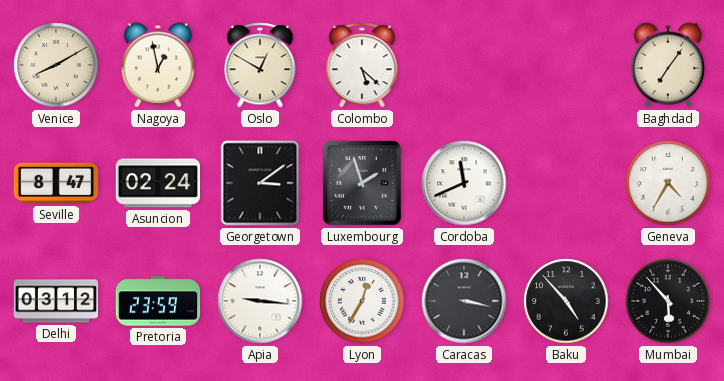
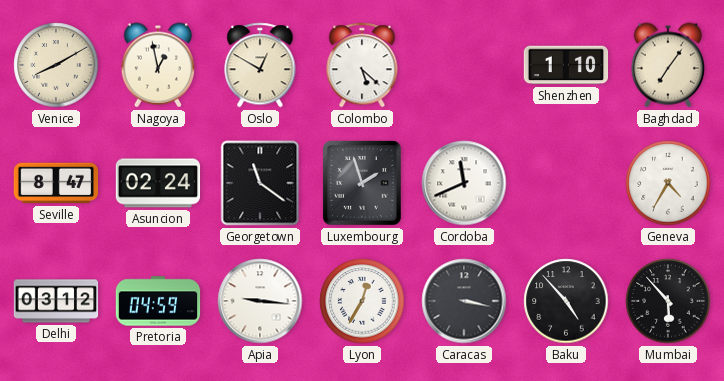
Shenzhen: none -> 1:10 (566, 65)
Georgetown: 3:09 -> 11:21 (260, 183)
Pretoria: 23:59 -> 04:59 (158, 301)
